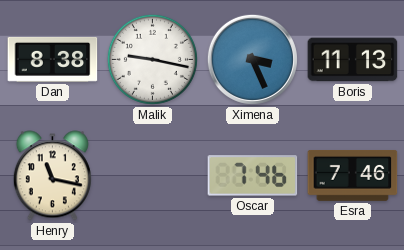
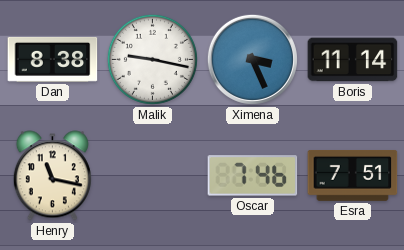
Boris: 11:13 -> 11:14 (353, 60)
Esra: 7:46 -> 7:51 (353, 175)
